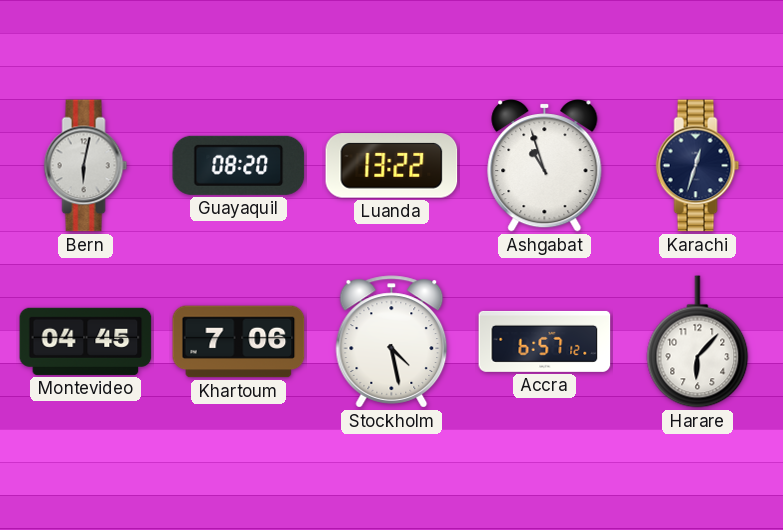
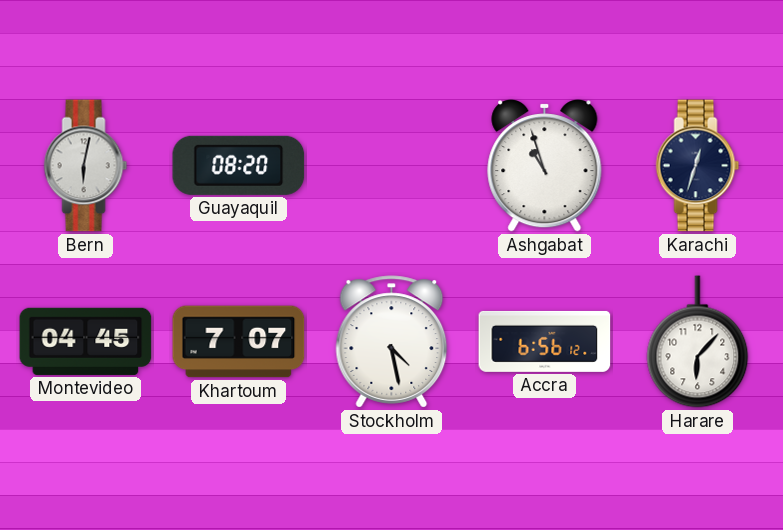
Luanda: 13:22 -> none (392, 166)
Khartoum: 7:06 -> 7:07 (239, 342)
Accra: 6:57 -> 6:56 (545, 341)
